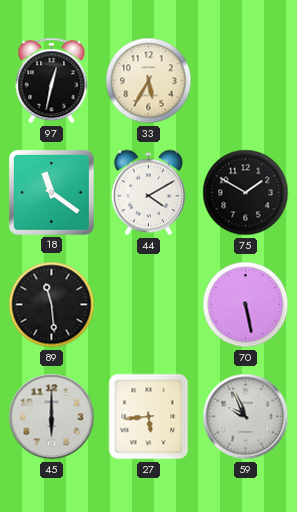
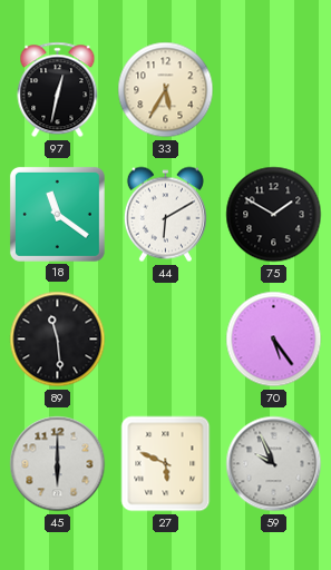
44: 4:10 -> 6:10 (165, 215)
70: 5:28 -> 5:24 (274, 340)
27: 5:44 -> 5:49 (166, 464)
